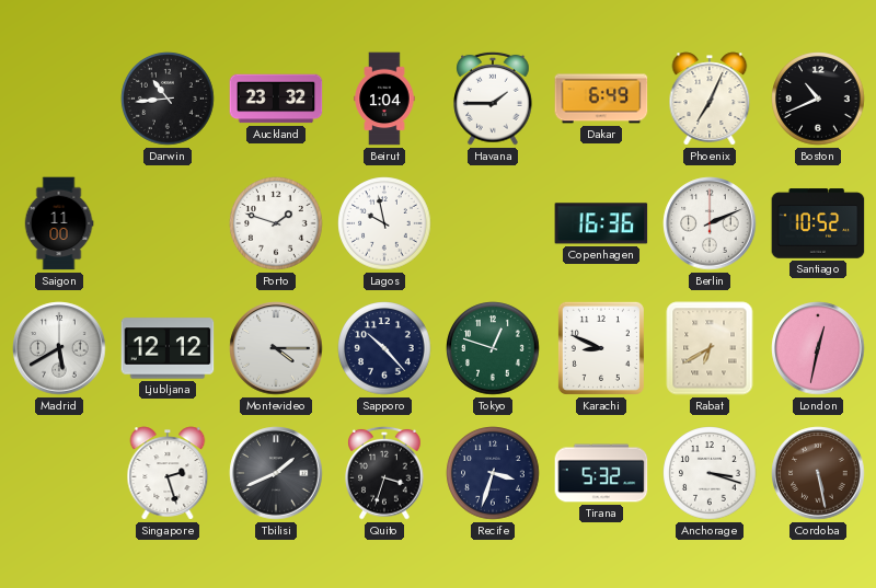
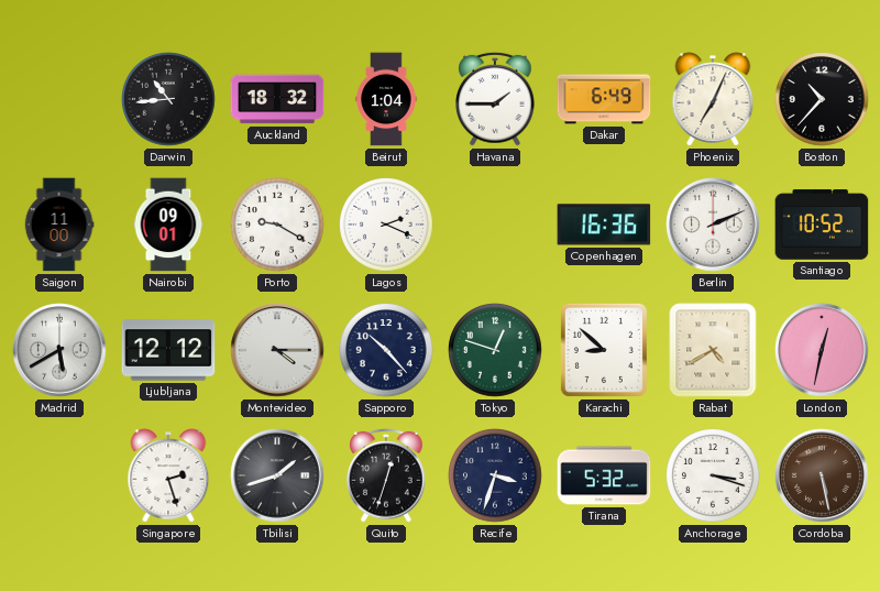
Auckland: 23:32 -> 18:32 (277, 99)
Boston: 10:41 -> 10:37 (822, 99)
Nairobi: none -> 09:01 (168, 225)
Porto: 1:48 -> 9:20 (277, 225)
Lagos: 9:58 -> 2:19 (386, 225)
Karachi: 8:49 -> 8:52 (604, 350)
Rabat: 6:40 -> 4:40 (713, 350)
Tbilisi: 1:41 -> 1:42 (277, 475)
Quito: 3:33 -> 12:33 (386, 475)
